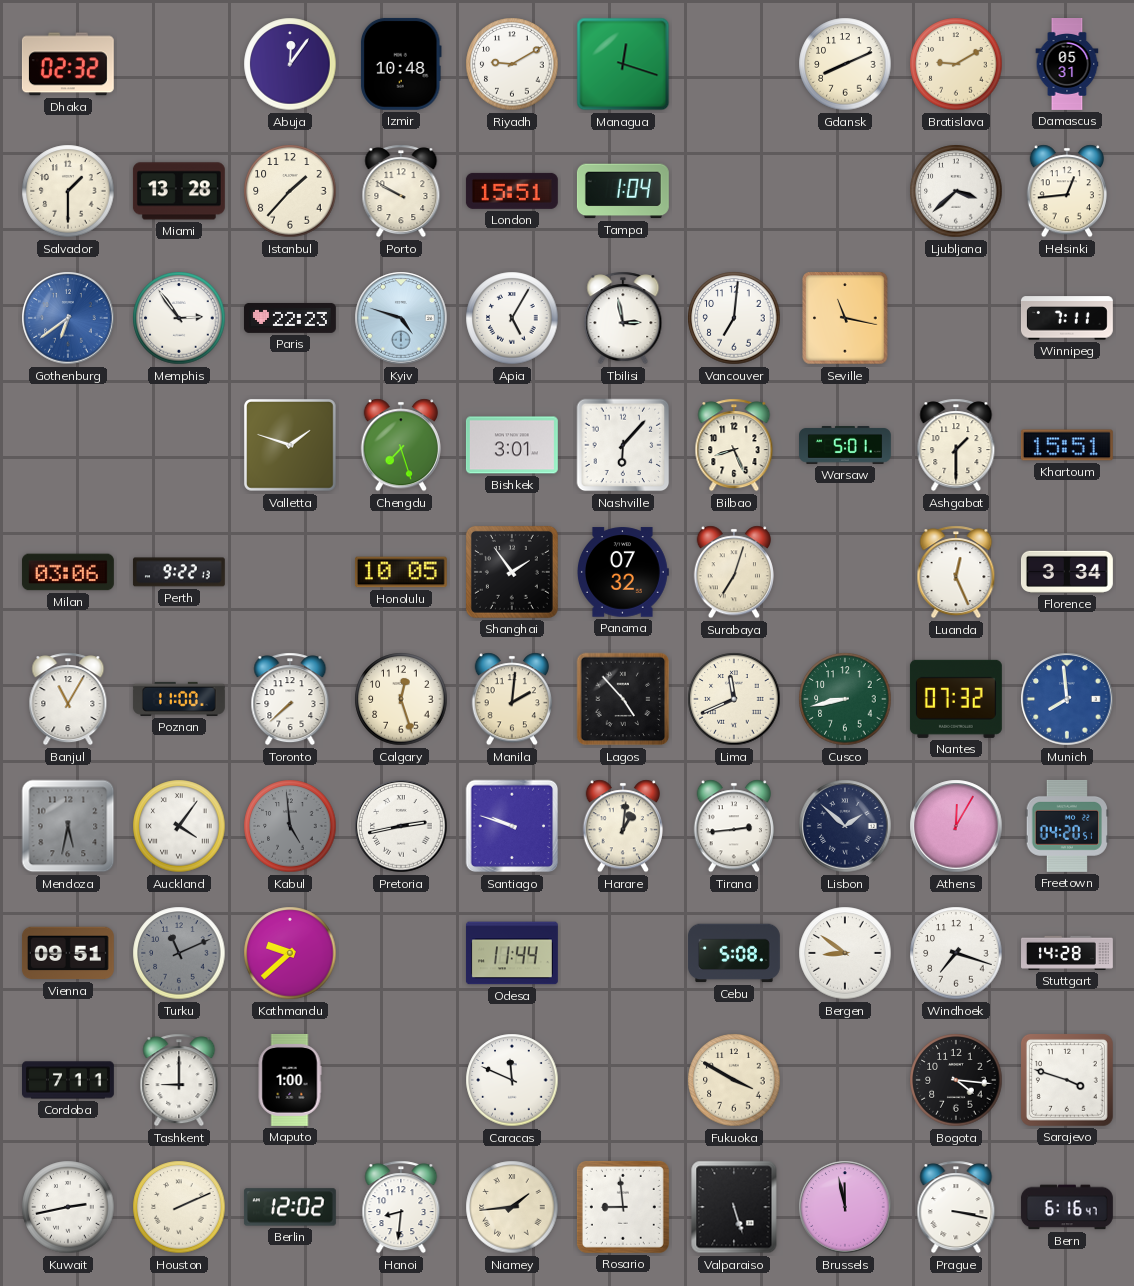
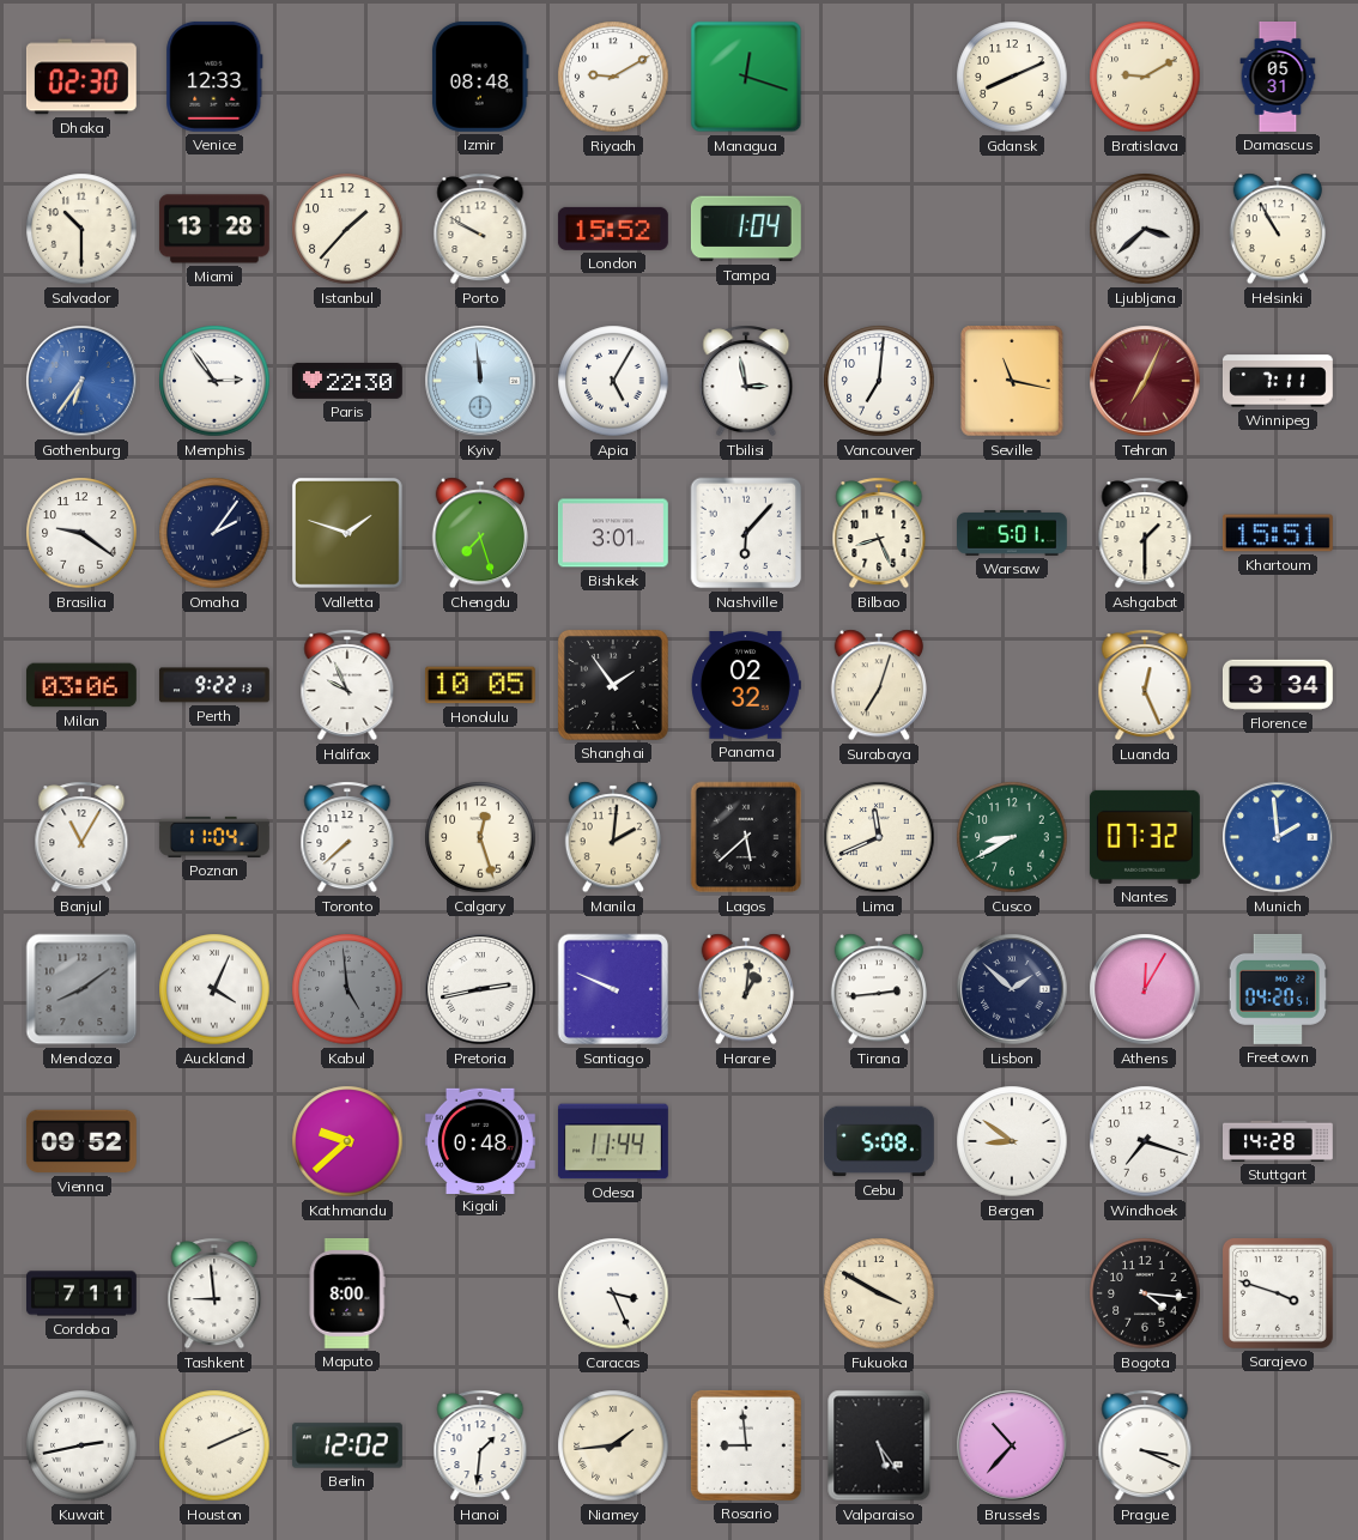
Dhaka: 02:32 -> 02:30 (81, 77)
Venice: none -> 12:33 (214, 77)
Abuja: 12:06 -> none (290, 64)
Izmir: 10:48 -> 08:48 (481, 77)
Salvador: 1:30 -> 10:30 (81, 229)
London: 15:51 -> 15:52 (613, 229)
Helsinki: 12:44 -> 10:55 (1278, 229)
Gothenburg: 6:39 -> 6:36 (81, 381)
Paris: 22:23 -> 22:30 (347, 381)
Kyiv: 4:48 -> 11:59 (480, 381)
Tehran: none -> 7:04 (1145, 381)
Brasilia: none -> 9:21 (81, 533)
Omaha: none -> 2:06 (214, 533)
Halifax: none -> 9:56 (347, 685)
Panama: 07:32 -> 02:32 (745, 685)
Poznan: 11:00 -> 11:04 (214, 837)
Lagos: 4:53 -> 5:38 (746, 837)
Cusco: 8:43 -> 8:40 (1012, 837)
Munich: 7:59 -> 1:59 (1278, 837)
Mendoza: 5:32 -> 8:09 (81, 989)
Auckland: 4:06 -> 4:04 (214, 989)
Santiago: 9:48 -> 9:49 (613, 989)
Vienna: 09:51 -> 09:52 (81, 1141)
Turku: 11:11 -> none (179, 953)
Kigali: none -> 0:48 (480, 1140)
Tashkent: 9:00 -> 8:59 (214, 1293)
Maputo: 1:00 -> 8:00 (347, 1293)
Caracas: 11:49 -> 3:26 (613, 1293)
Hanoi: 8:31 -> 1:31 (480, 1445)
Valparaiso: 5:27 -> 5:24 (879, 1445)
Brussels: 11:58 -> 10:37 (1012, 1445)
Prague: 3:17 -> 3:19 (1145, 1445)
Bern: 6:16 -> none (1067, 1207)
